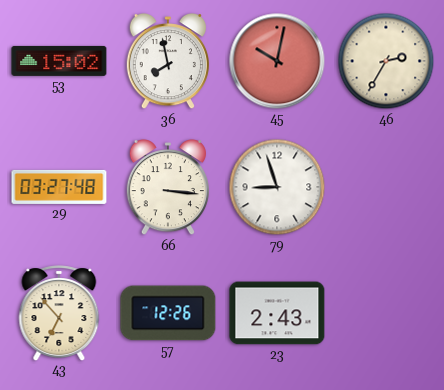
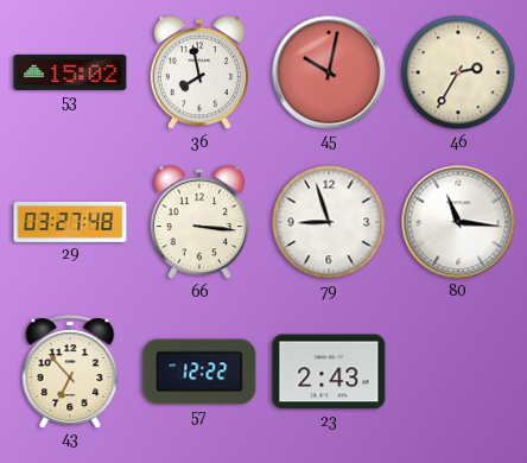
80: none -> 11:16 (458, 222)
57: 12:26 -> 12:22 (199, 372)
